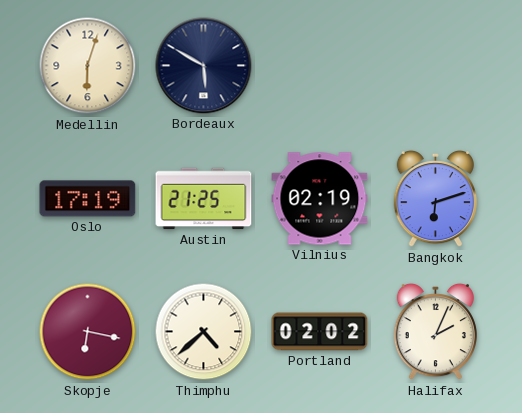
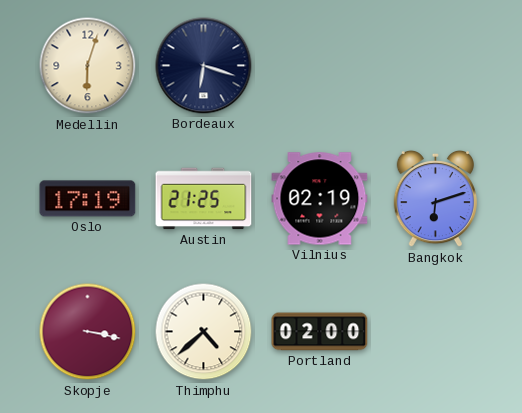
Bordeaux: 5:50 -> 6:18 (204, 66)
Skopje: 6:17 -> 3:17 (88, 332)
Portland: 02:02 -> 02:00 (320, 332)
Halifax: 2:04 -> none (435, 332)
